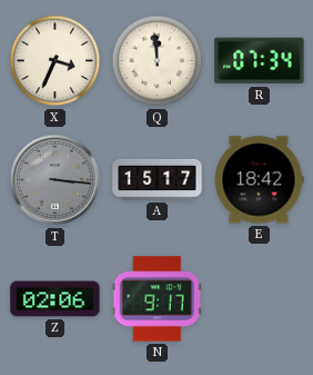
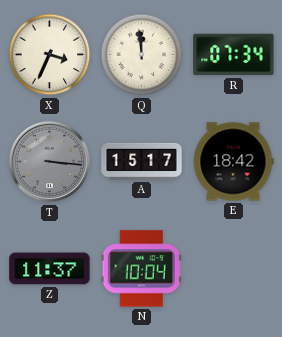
Z: 02:06 -> 11:37 (50, 269)
N: 9:17 -> 10:04 (141, 269)
